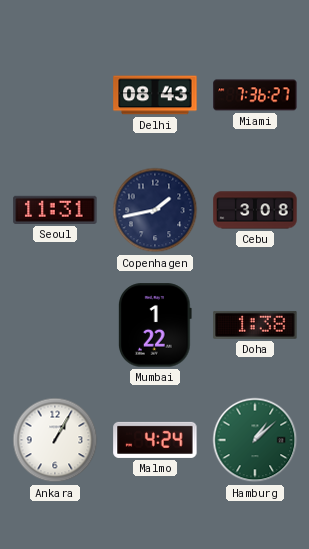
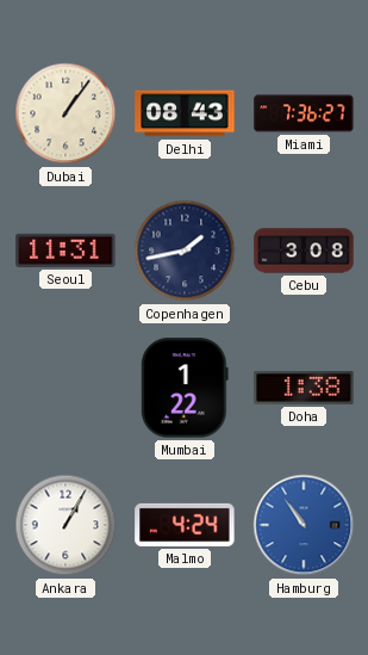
Dubai: none -> 1:06 (66, 113)
Hamburg: 1:08 -> 10:54 (304, 525)
Hamburg dial: green -> blue (304, 525)
